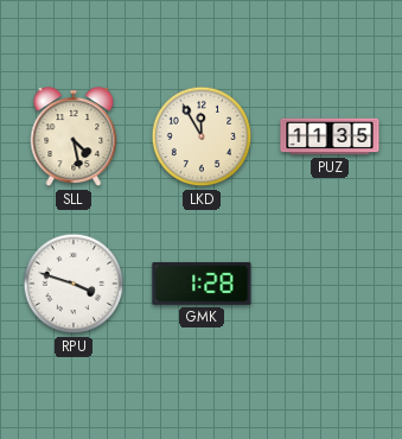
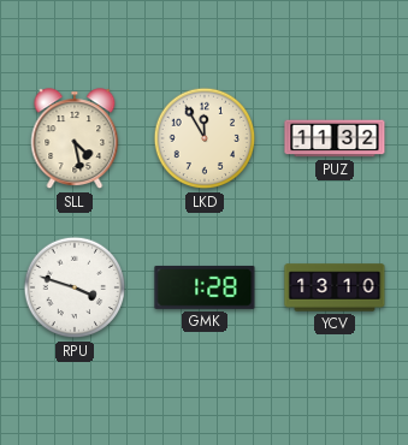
PUZ: 11:35 -> 11:32 (335, 138)
YCV: none -> 13:10 (335, 287)
